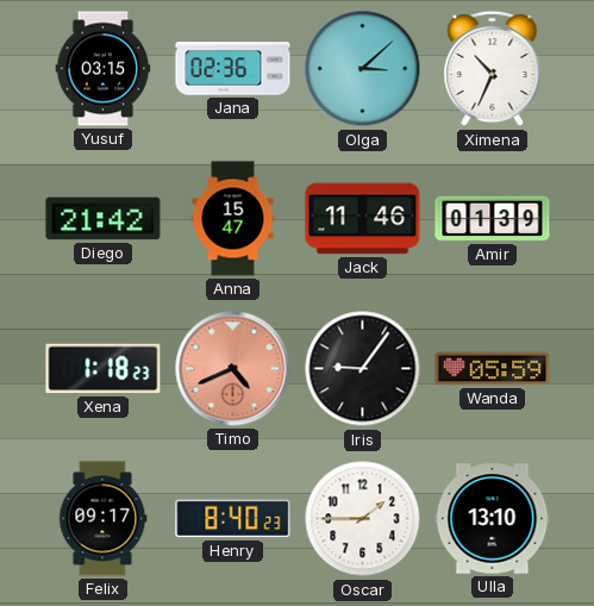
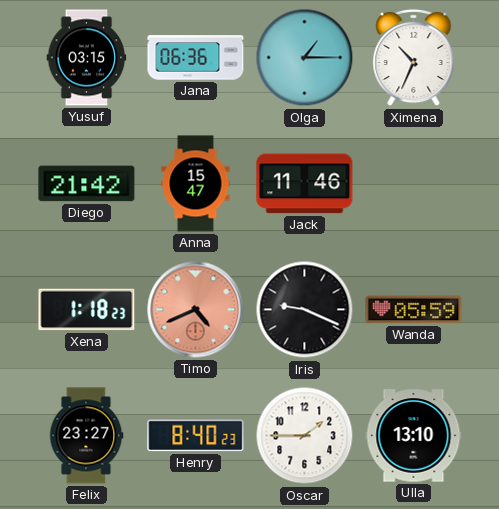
Jana: 02:36 -> 06:36 (196, 58)
Olga: 3:08 -> 1:15 (305, 58)
Amir: 01:39 -> none (493, 219)
Iris: 9:06 -> 9:19 (305, 310)
Felix: 09:17 -> 23:27 (86, 436)
